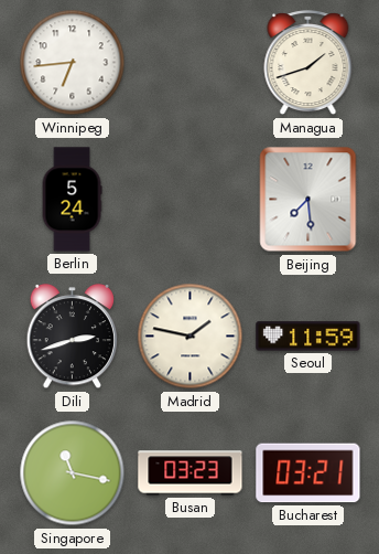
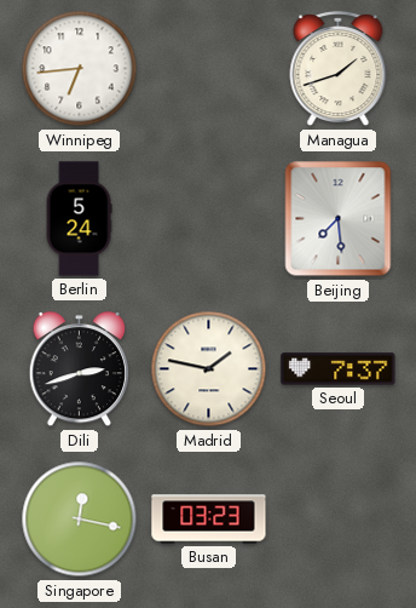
Seoul: 11:59 -> 7:37 (339, 369)
Singapore: 11:17 -> 12:17 (80, 520)
Bucharest: 03:21 -> none (308, 473)
